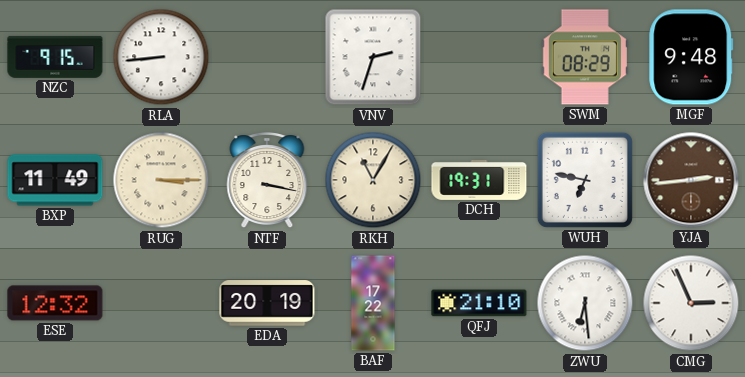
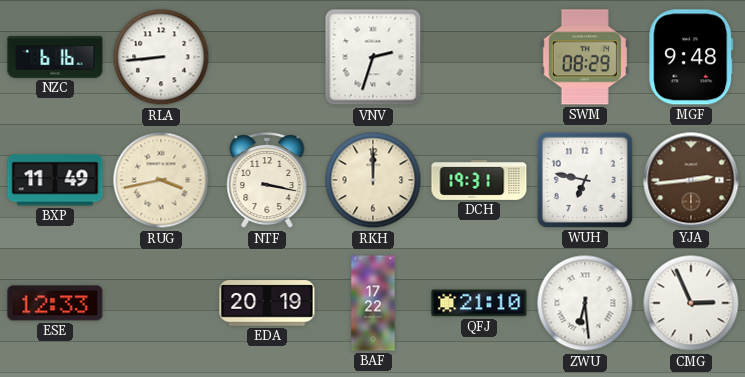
NZC: 9:15 -> 6:16 (55, 57)
RUG: 3:15 -> 3:43 (161, 180)
RKH: 11:05 -> 12:00 (373, 180)
ESE: 12:32 -> 12:33 (55, 303)
